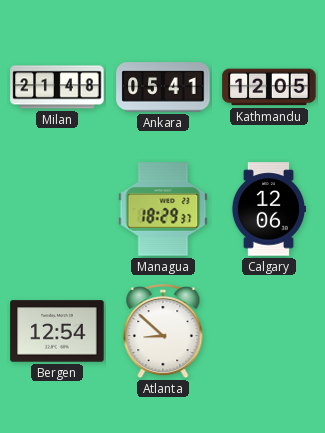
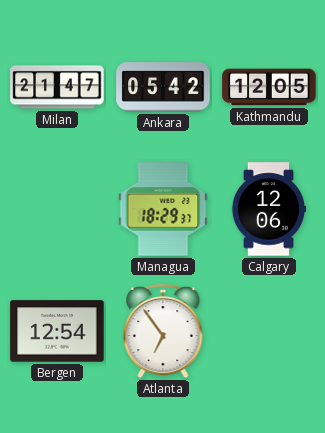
Milan: 21:48 -> 21:47 (57, 87)
Ankara: 05:41 -> 05:42 (163, 87)
Atlanta: 8:52 -> 6:54 (163, 332)
